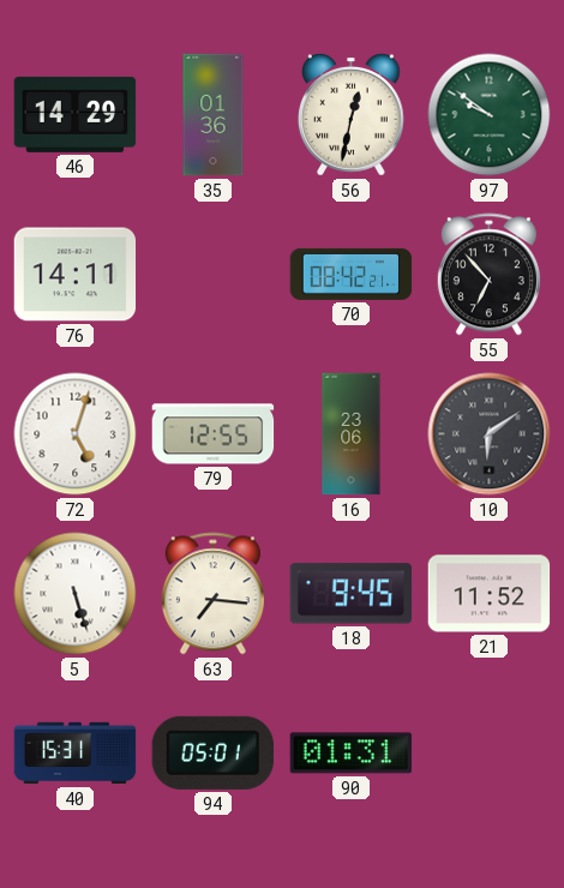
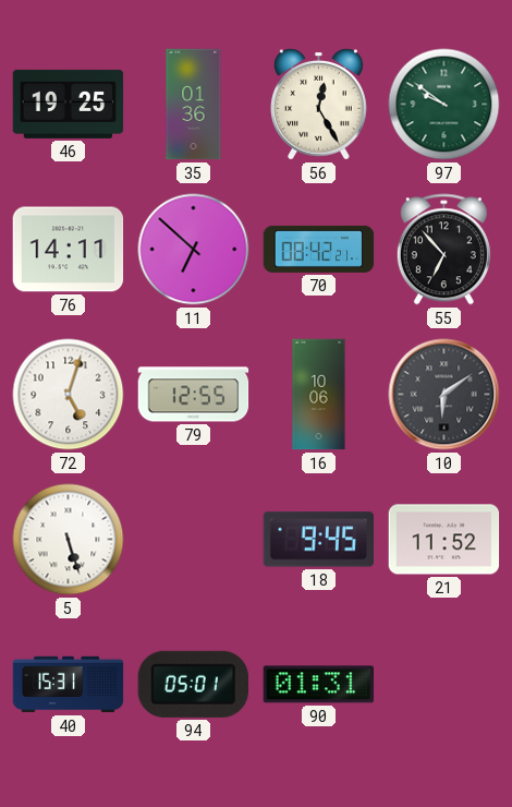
46: 14:29 -> 19:25 (69, 104)
56: 12:32 -> 12:25 (318, 104)
11: none -> 6:52 (194, 250)
16: 23:06 -> 10:06 (319, 395)
63: 7:16 -> none (212, 594)
